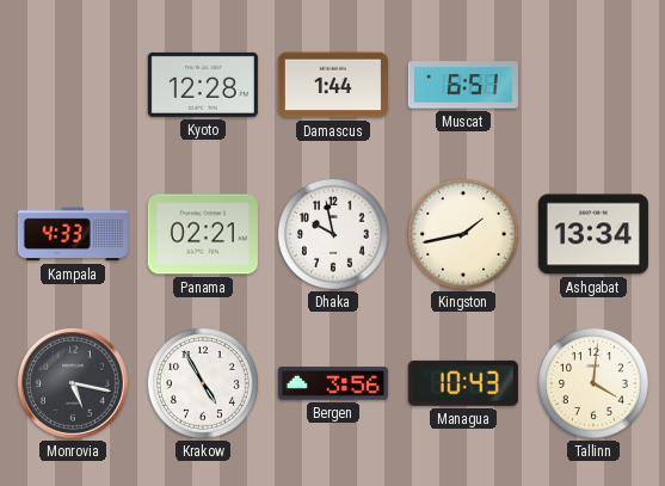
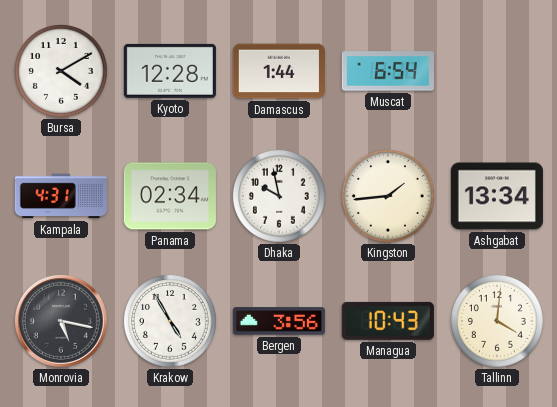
Bursa: none -> 4:10 (62, 72)
Muscat: 6:51 -> 6:54 (388, 71)
Kampala: 4:33 -> 4:31 (61, 196)
Panama: 02:21 -> 02:34 (170, 196)
Kingston: 1:43 -> 1:44 (389, 197)
